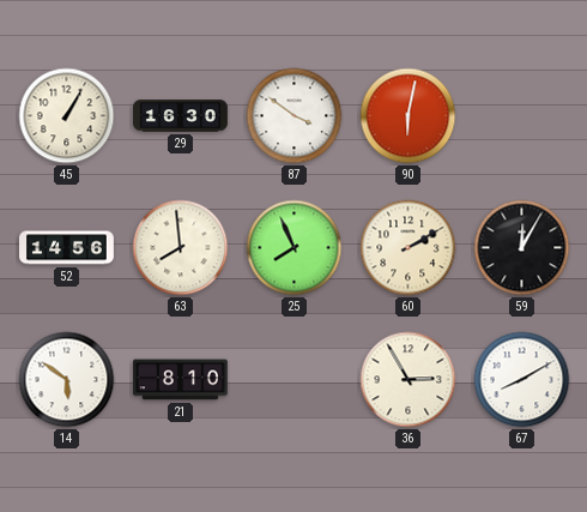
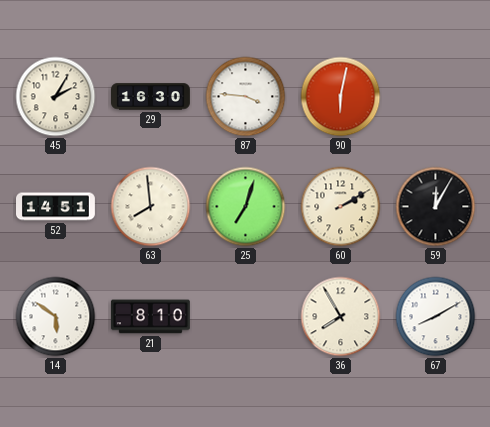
45: 1:05 -> 2:05 (56, 97)
87: 3:51 -> 3:46 (246, 97)
52: 14:56 -> 14:51 (56, 207)
25: 7:56 -> 7:03 (246, 207)
36: 2:55 -> 7:55 (341, 317)
